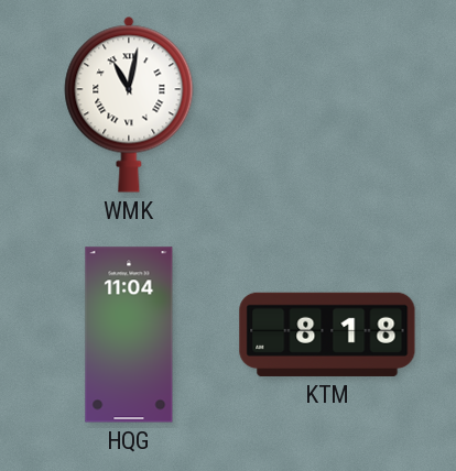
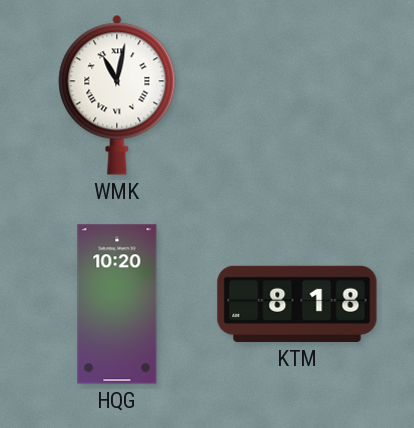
HQG: 11:04 -> 10:20 (117, 304)
